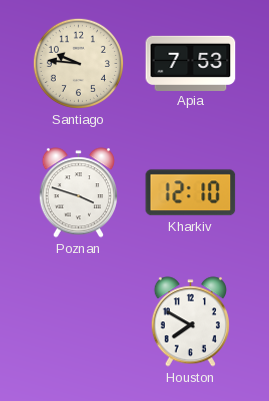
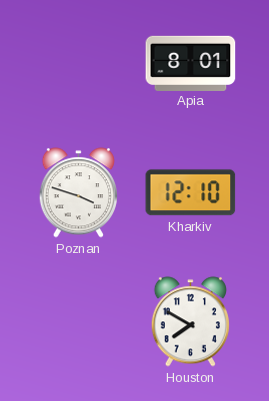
Santiago: 9:46 -> none (78, 63)
Apia: 7:53 -> 8:01 (191, 63)
